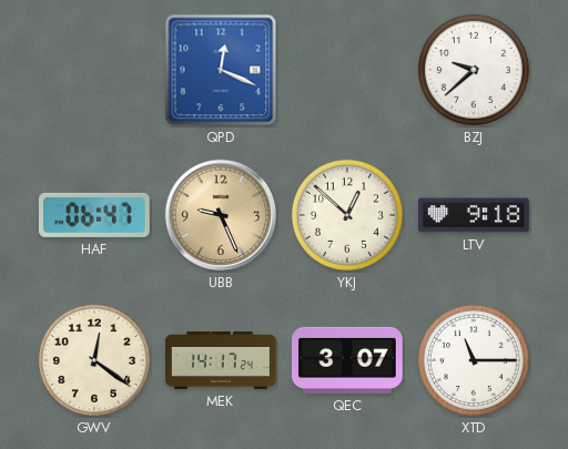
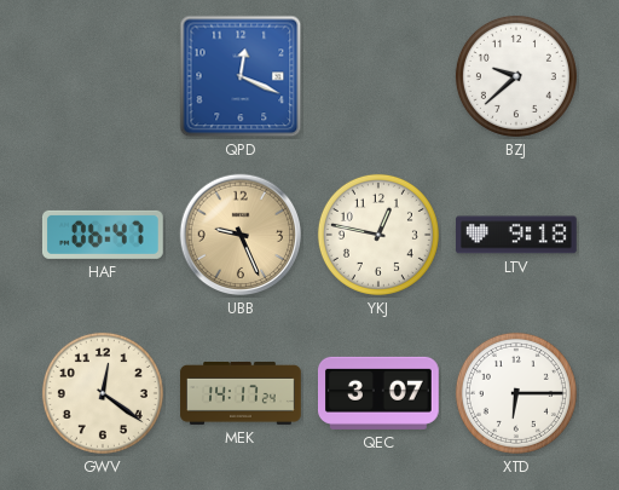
YKJ: 12:52 -> 12:47 (378, 235)
XTD: 11:15 -> 6:15 (516, 393)
